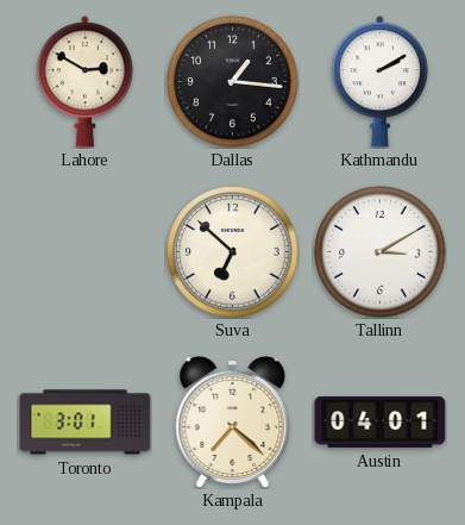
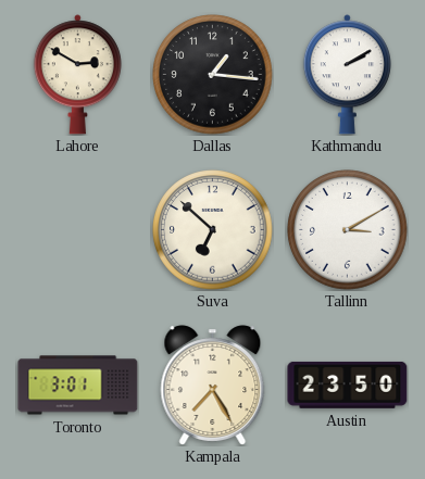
Kampala: 7:22 -> 7:25 (213, 386)
Austin: 04:01 -> 23:50 (348, 385)
